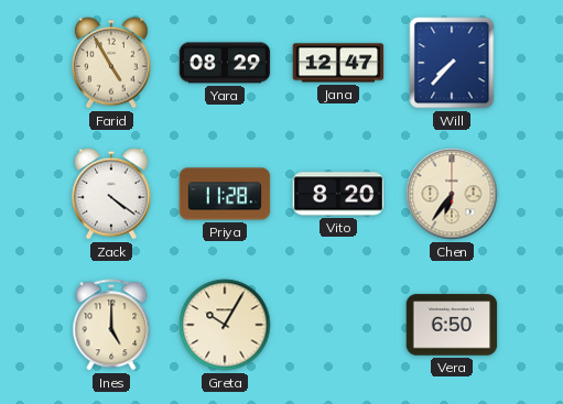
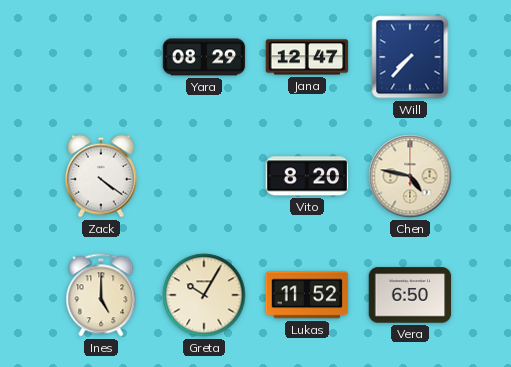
Farid: 4:55 -> none (111, 63)
Priya: 11:28 -> none (225, 194)
Chen: 6:36 -> 4:47 (410, 176)
Lukas: none -> 11:52 (307, 295)
